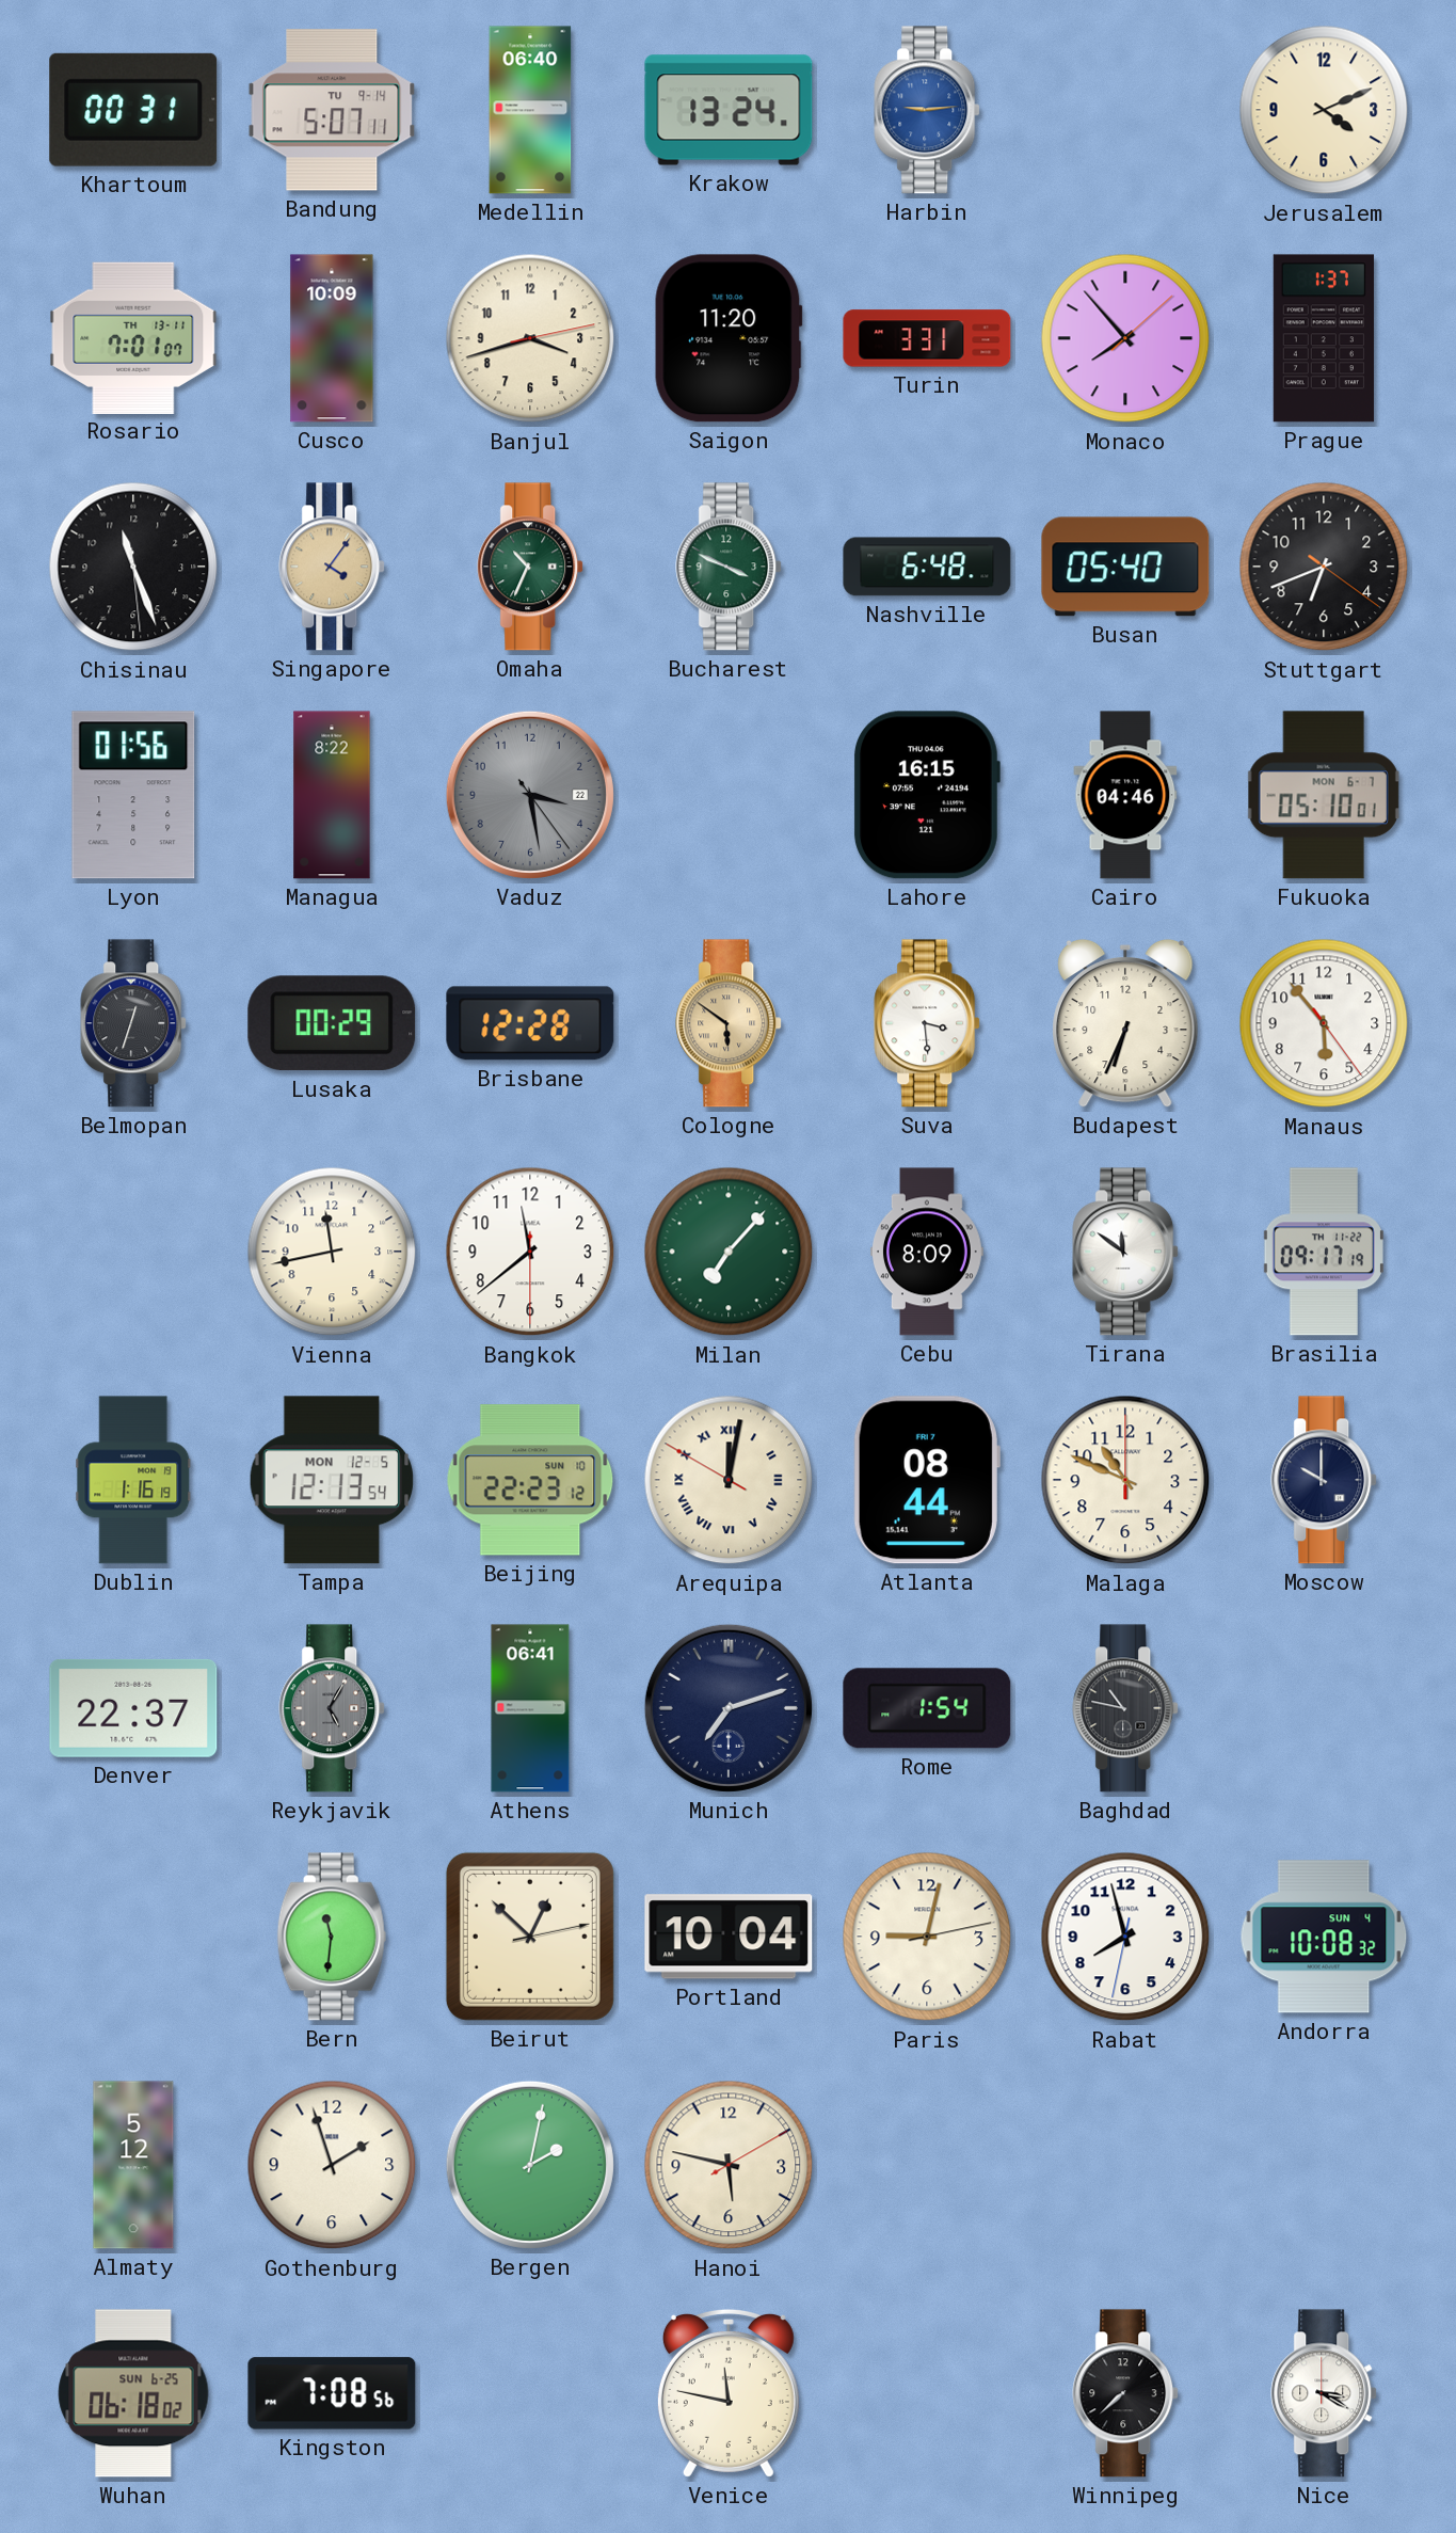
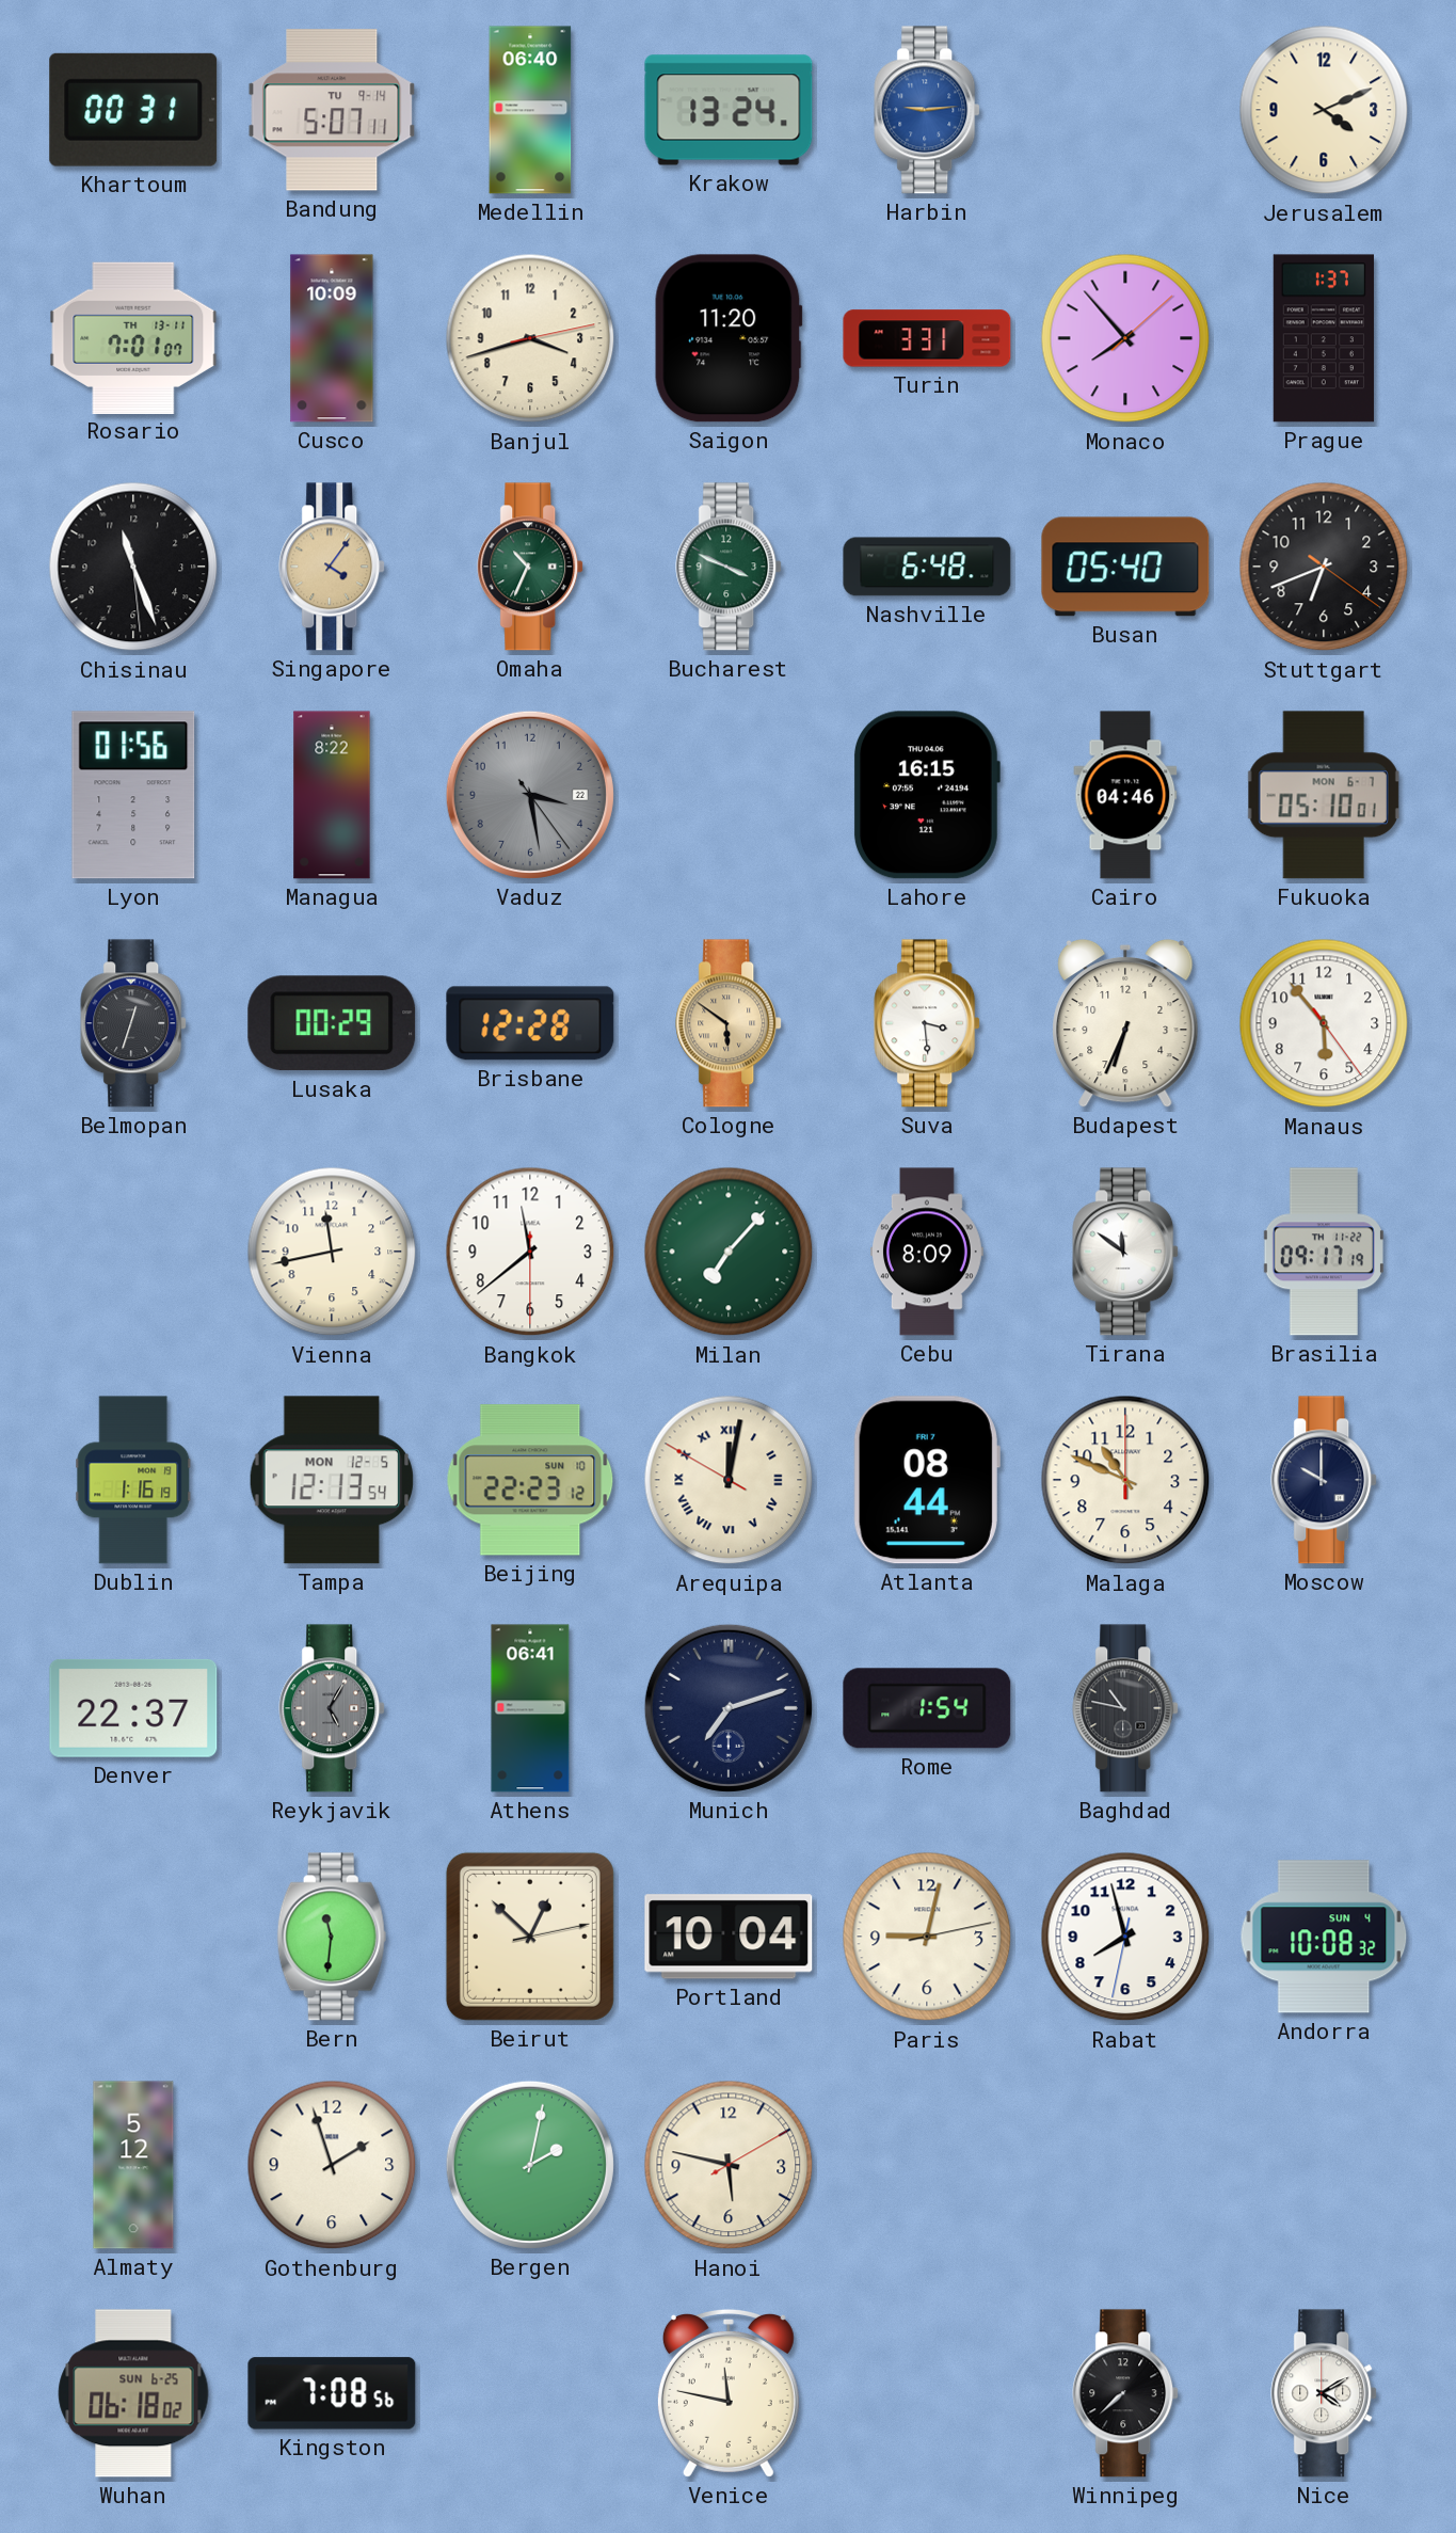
Nice: 3:20 -> 4:10 (1325, 2393)
